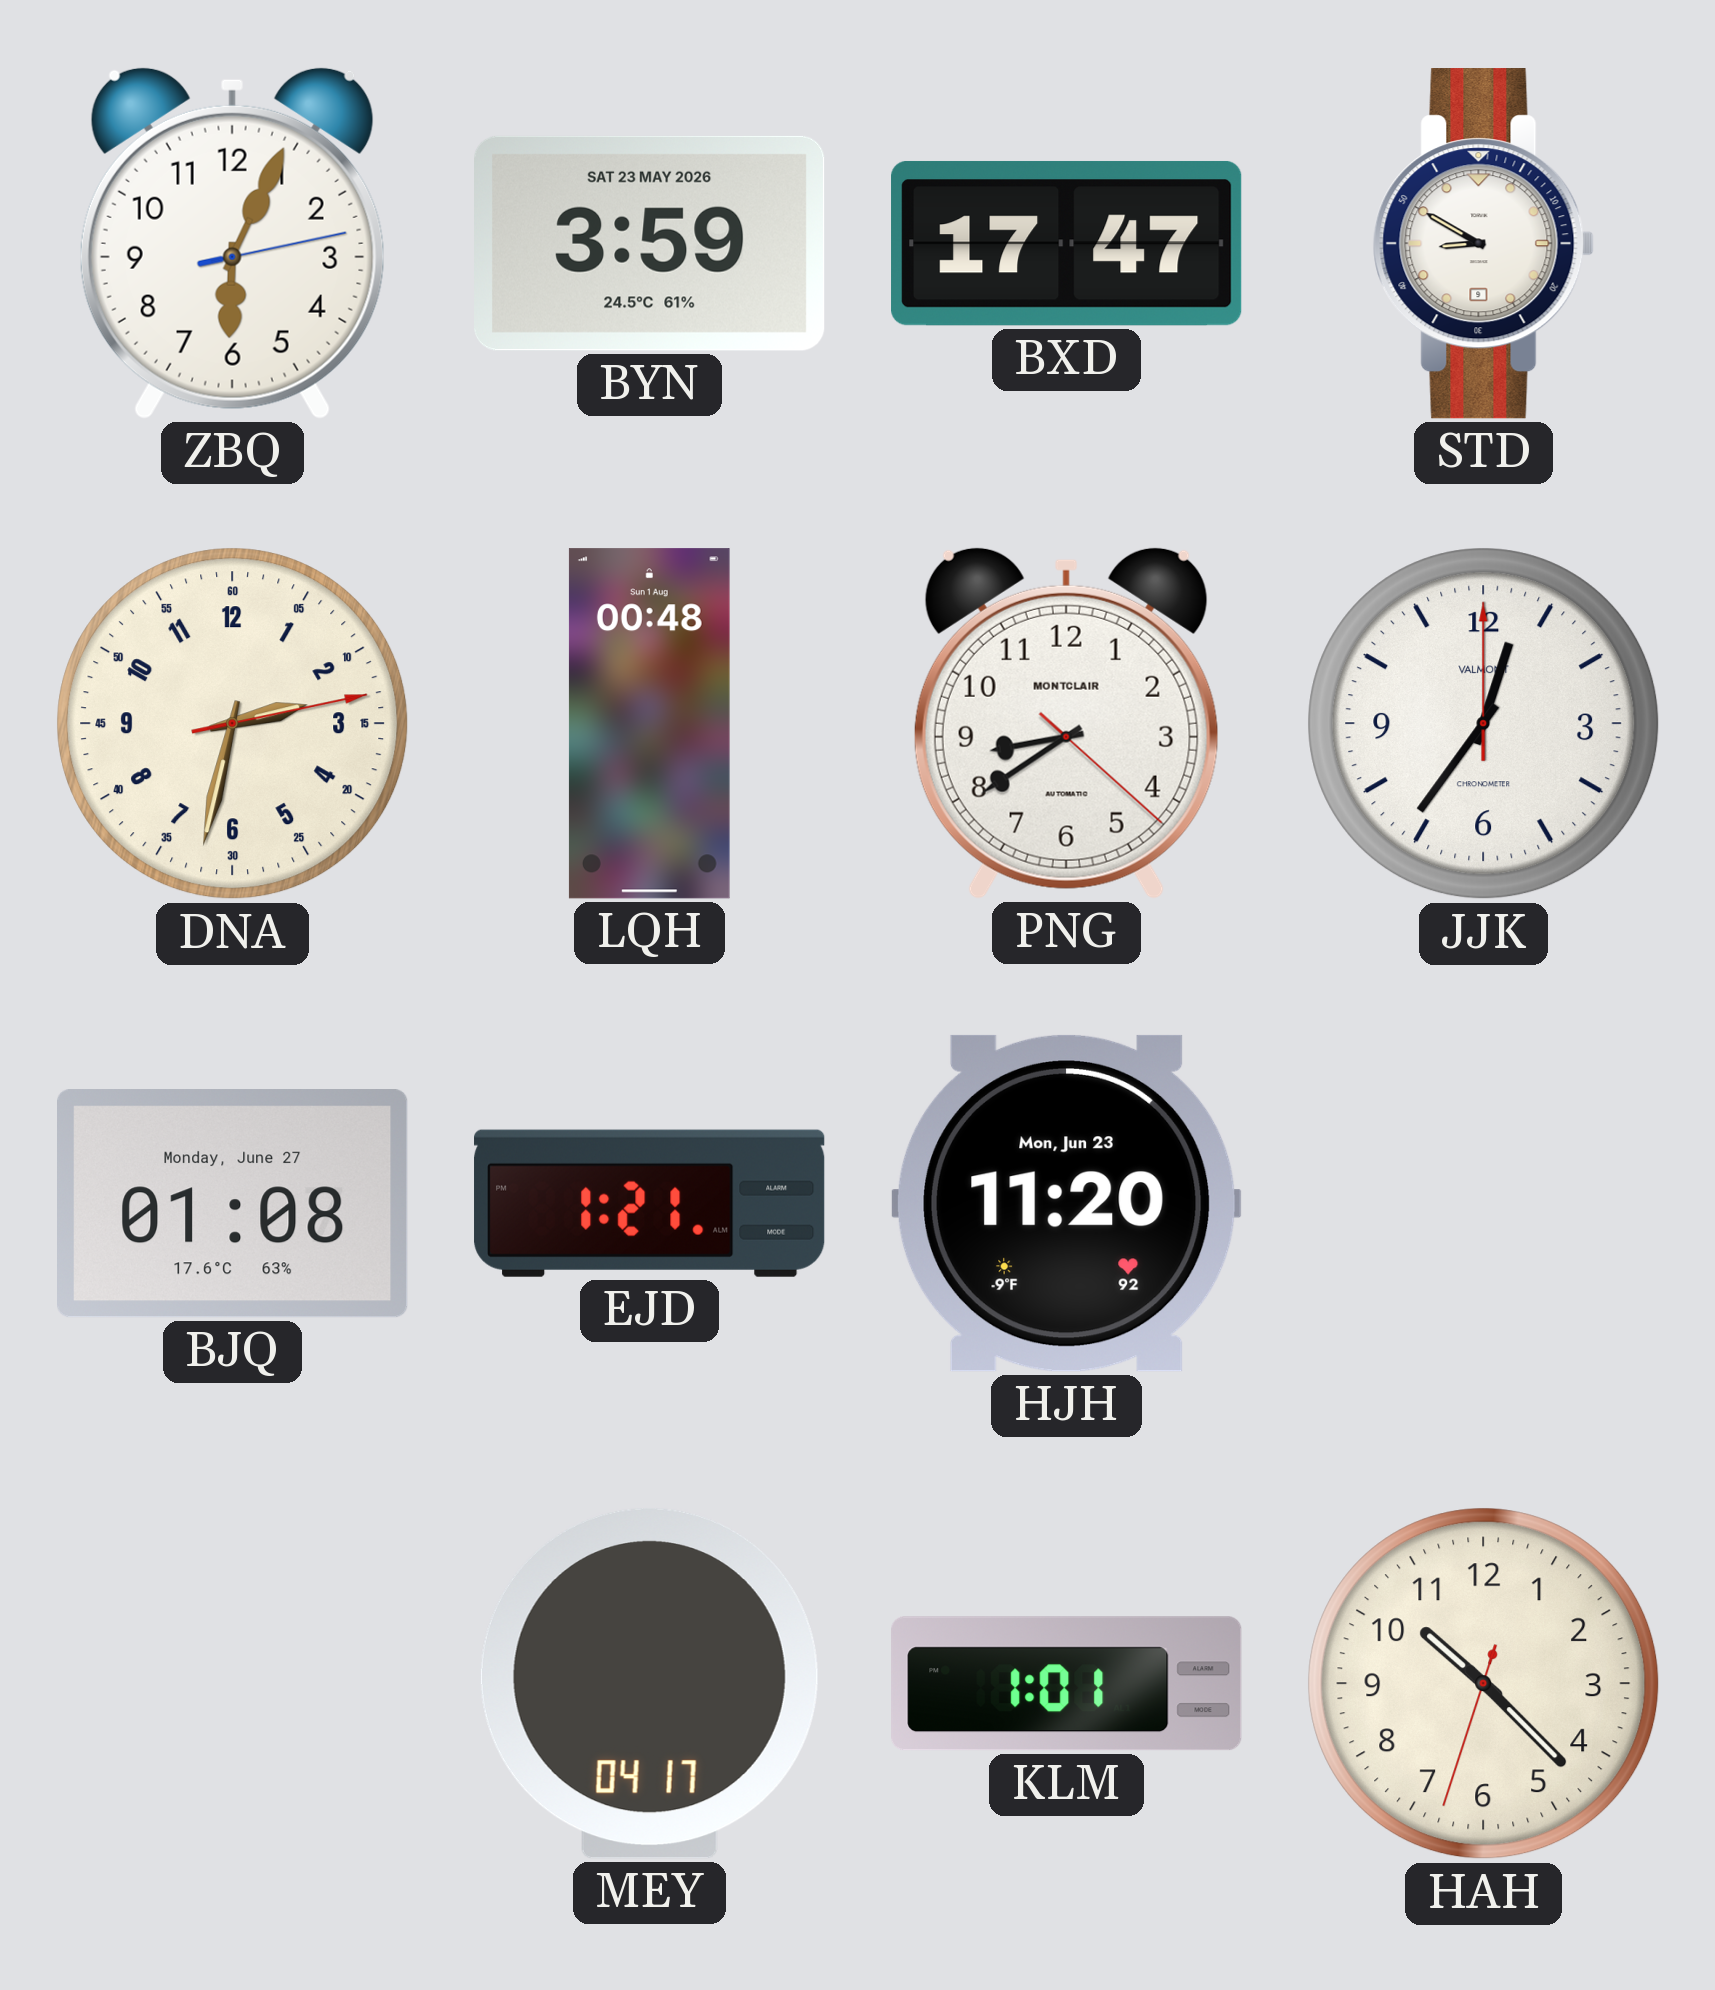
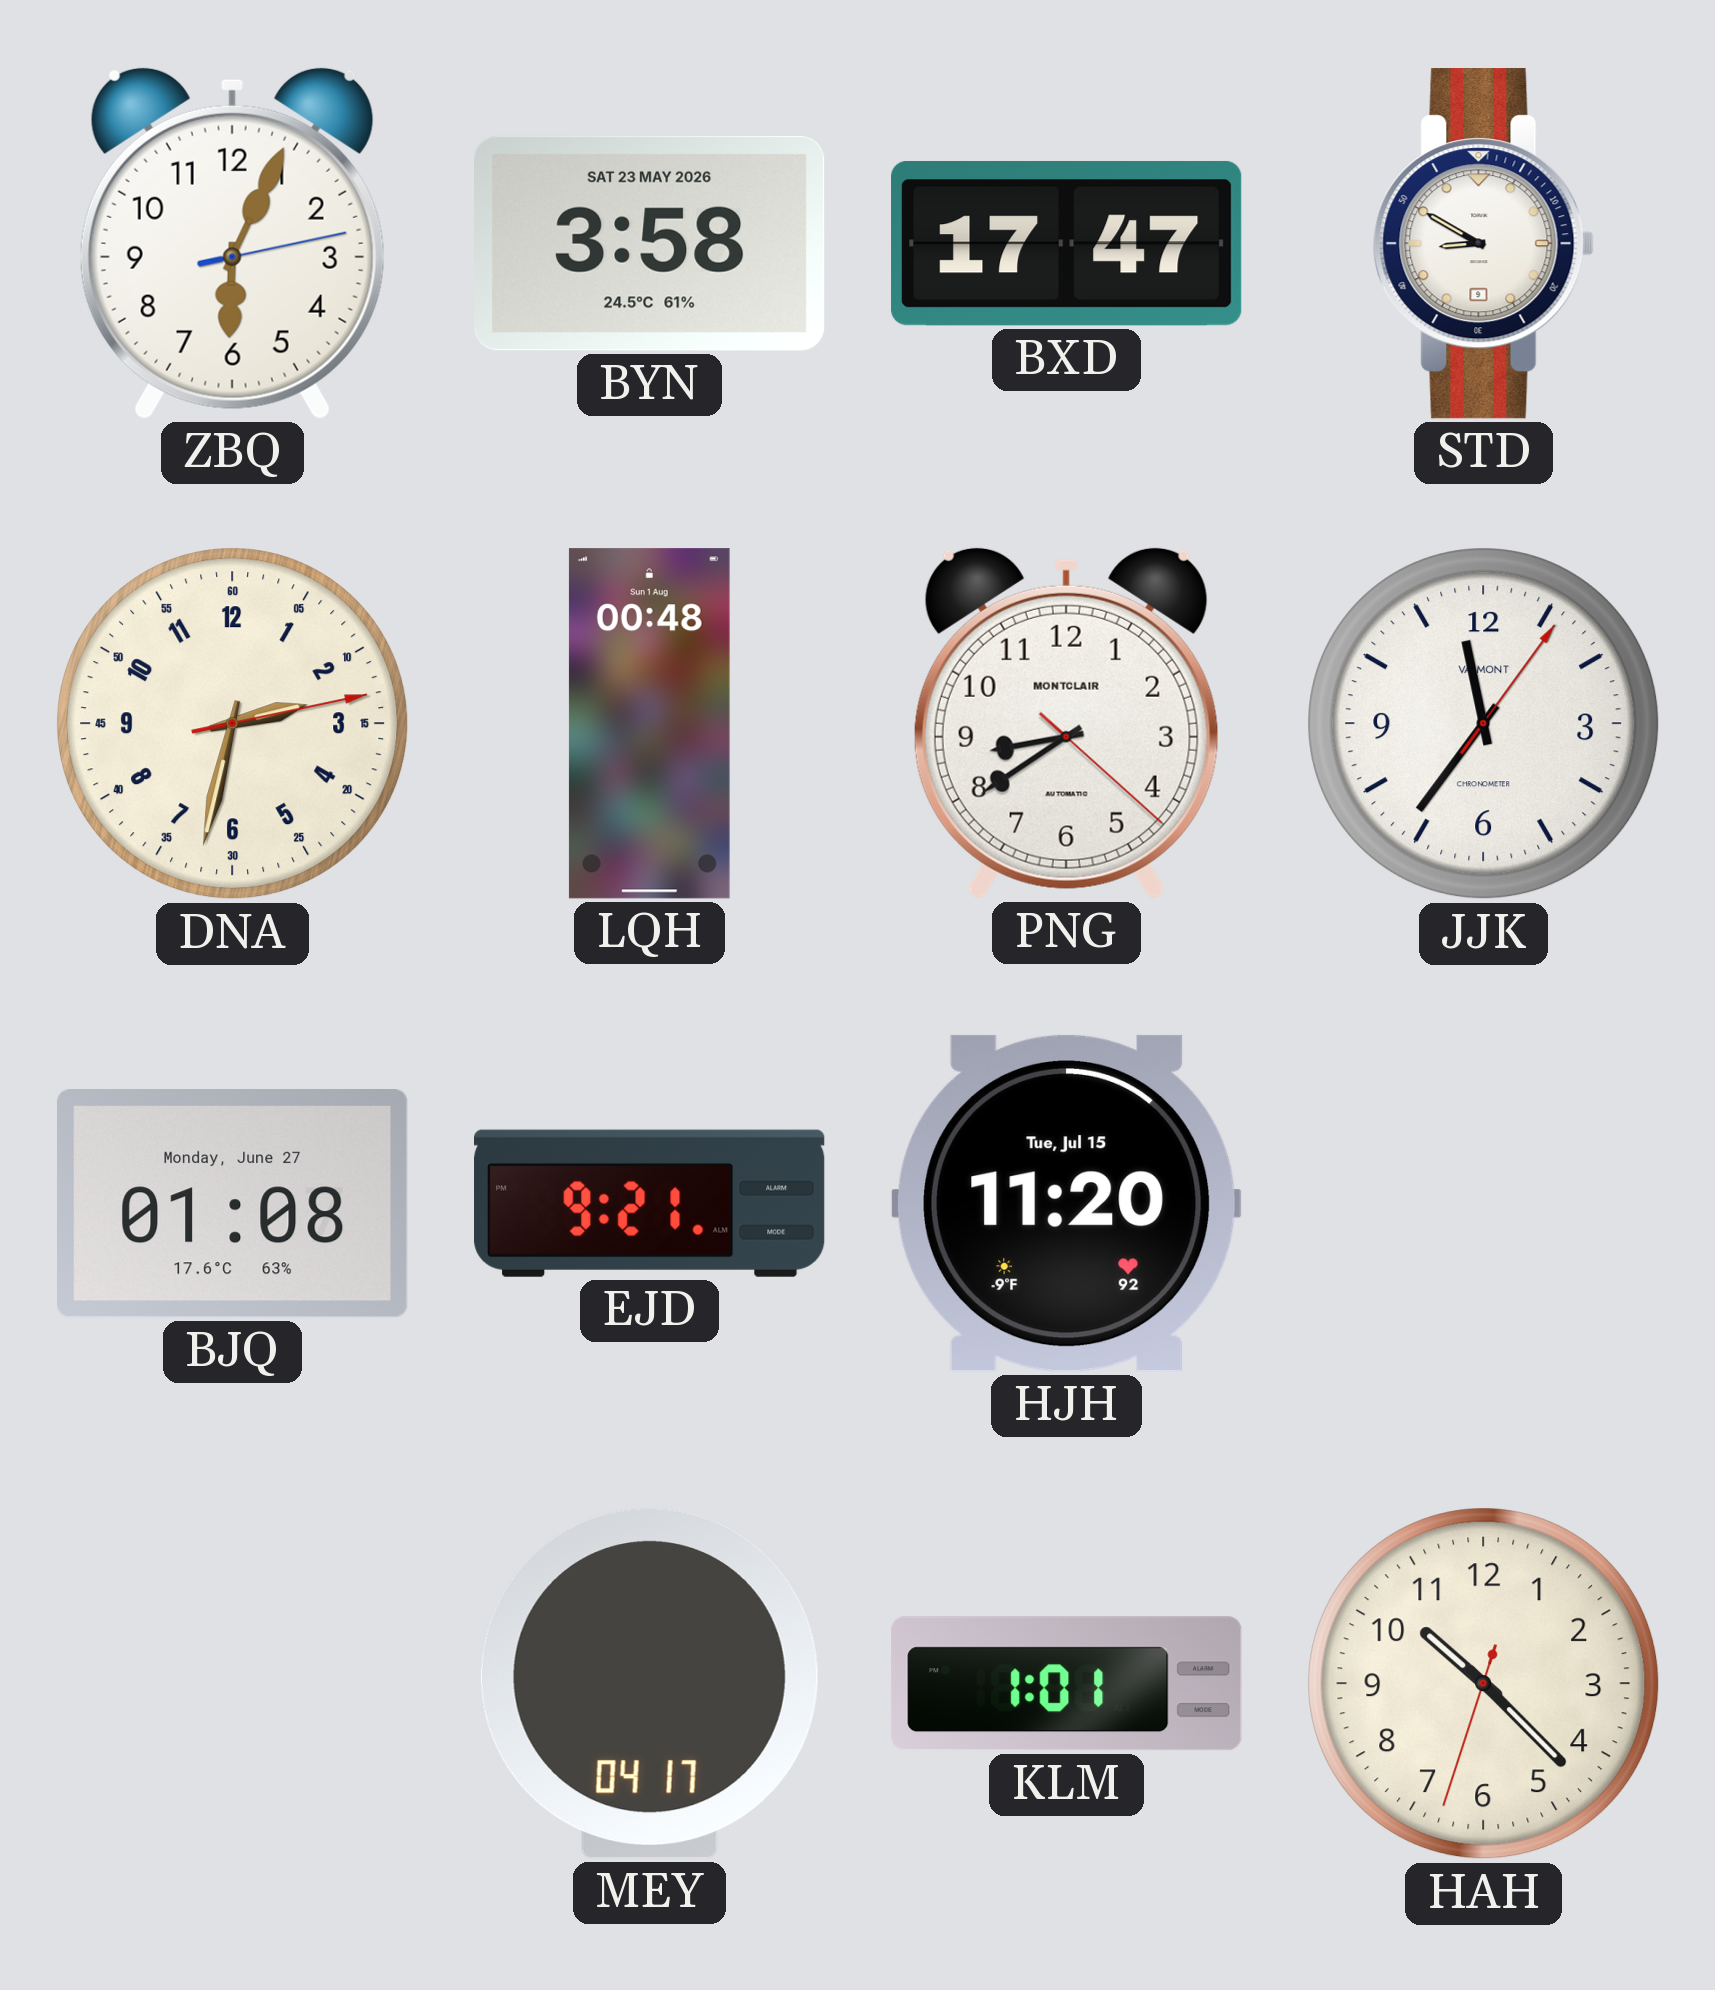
BYN: 3:59 -> 3:58 (650, 243)
JJK: 12:36 -> 11:36 (1484, 724)
EJD: 1:21 -> 9:21 (650, 1203)
HJH date: Mon, Jun 23 -> Tue, Jul 15 (1066, 1203)
